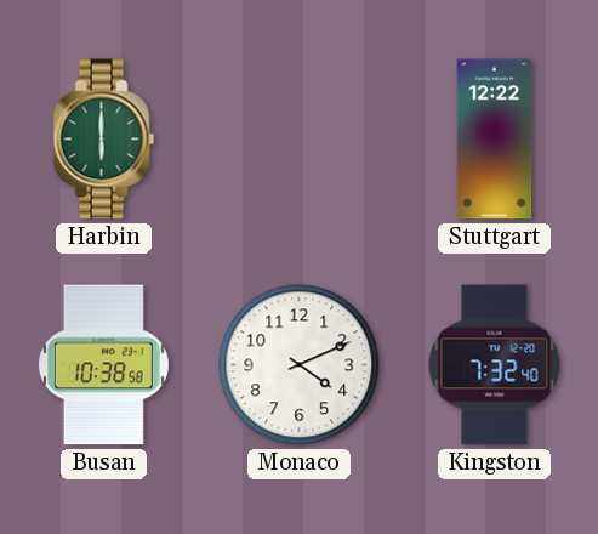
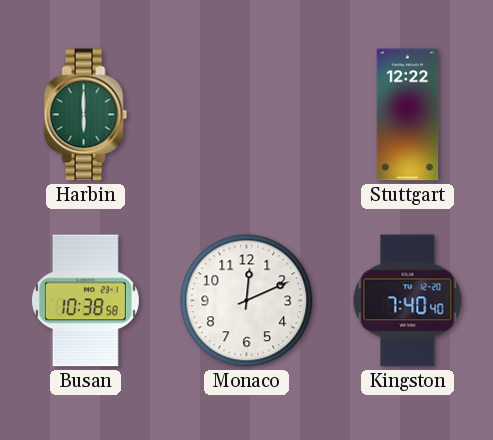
Monaco: 4:11 -> 12:11 (247, 301)
Kingston: 7:32 -> 7:40 (408, 301)
